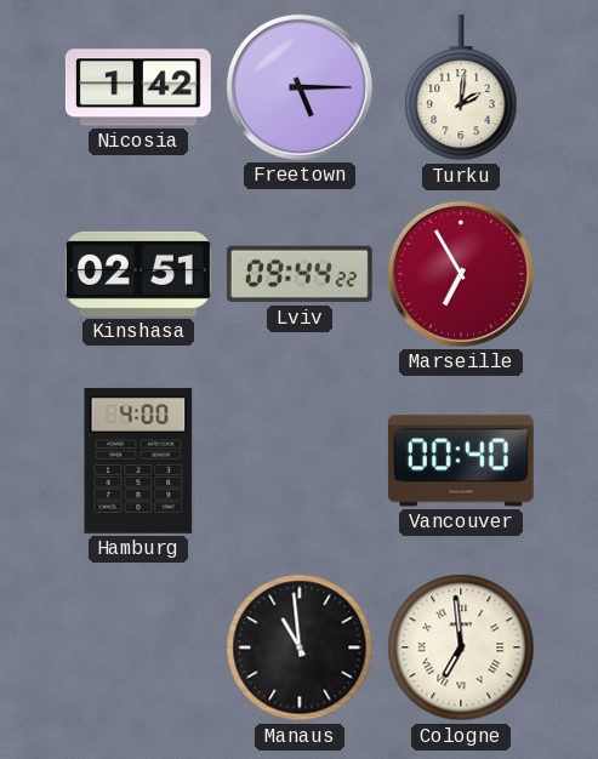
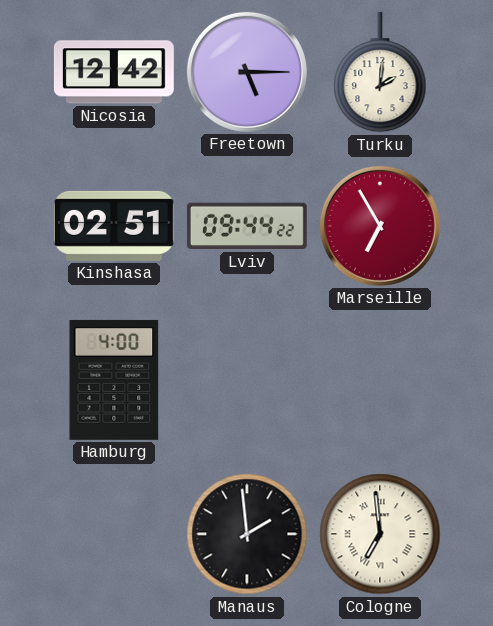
Nicosia: 1:42 -> 12:42 (114, 72)
Vancouver: 00:40 -> none (461, 461)
Manaus: 10:59 -> 1:59 (247, 534)
